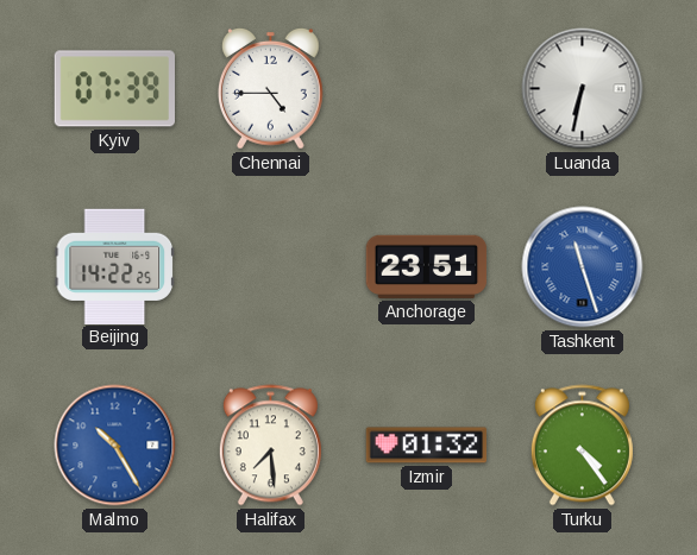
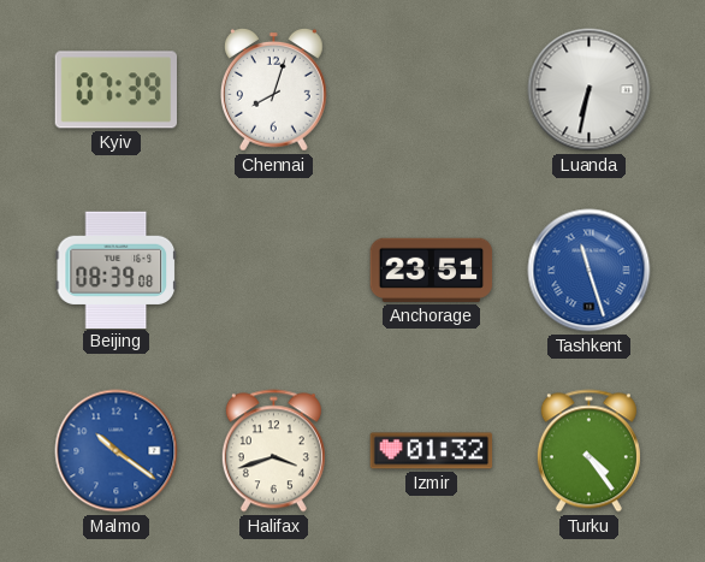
Chennai: 4:45 -> 8:03 (274, 89)
Beijing: 14:22 -> 08:39 (115, 270)
Malmo: 10:25 -> 10:21 (117, 451)
Halifax: 7:29 -> 3:42 (273, 451)
